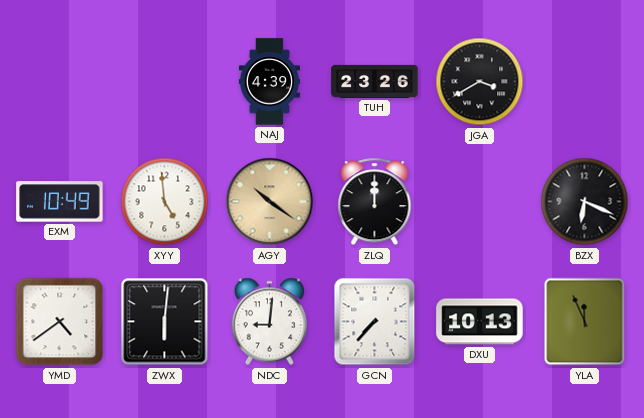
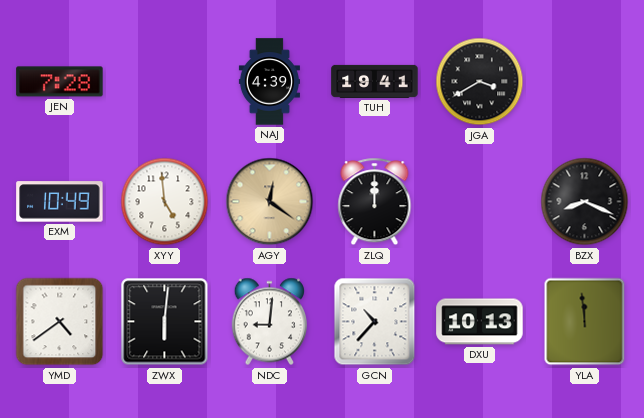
JEN: none -> 7:28 (60, 82)
TUH: 23:26 -> 19:41 (375, 81)
AGY: 10:21 -> 12:21 (270, 202)
BZX: 6:19 -> 8:19 (585, 202)
GCN: 7:37 -> 10:37 (375, 322)
YLA: 11:56 -> 11:59 (585, 322)
